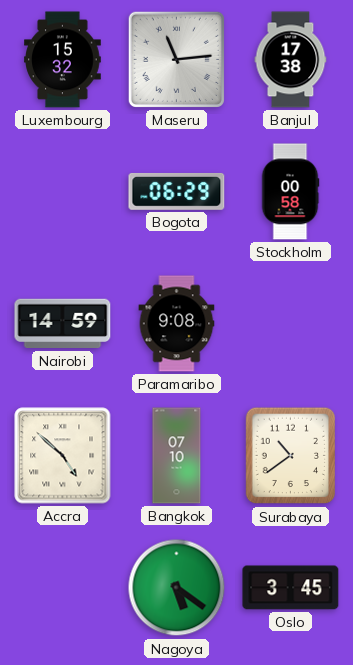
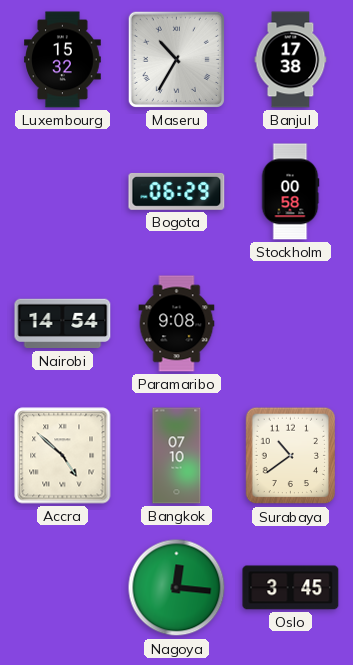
Maseru: 11:14 -> 10:35 (176, 59)
Nairobi: 14:59 -> 14:54 (63, 324)
Nagoya: 5:21 -> 12:16 (177, 588)
